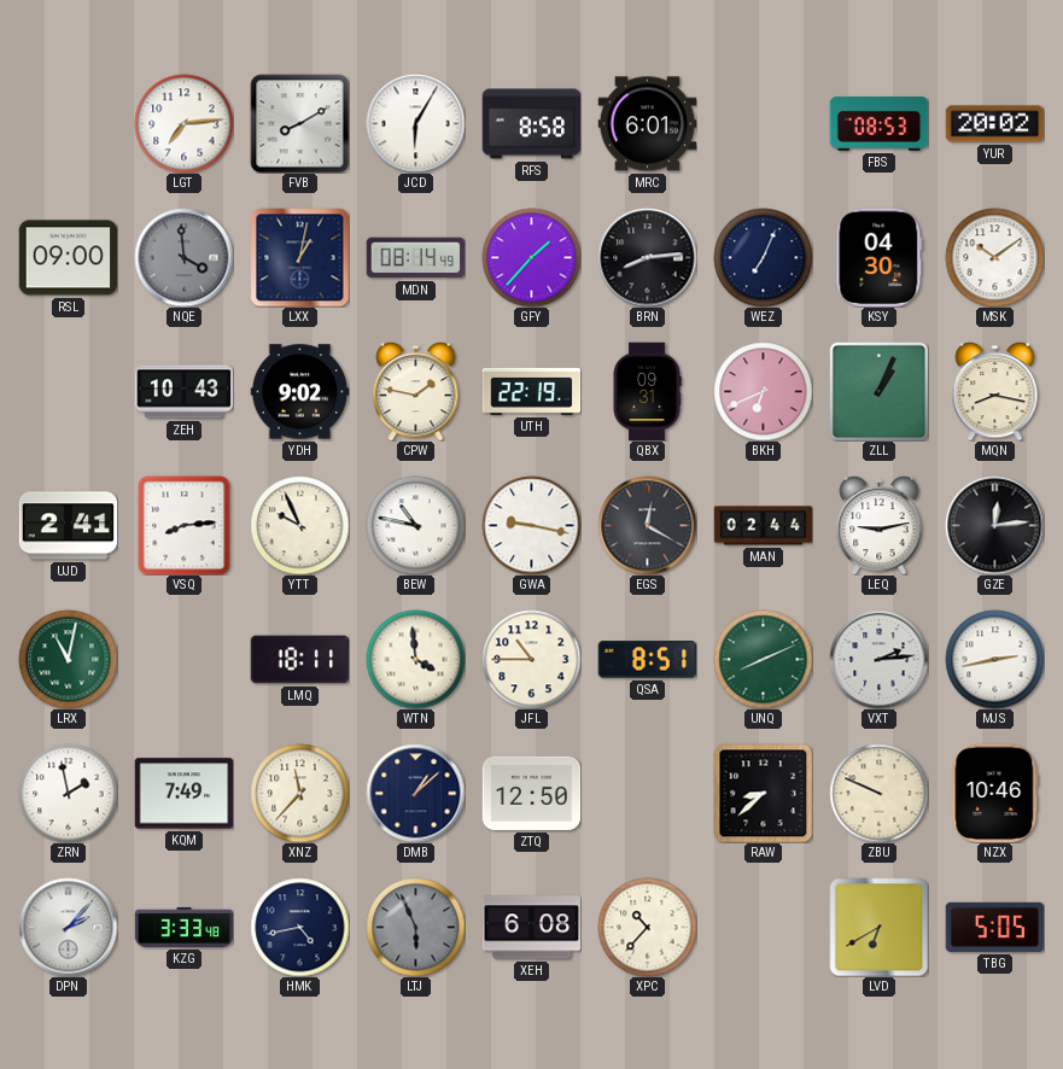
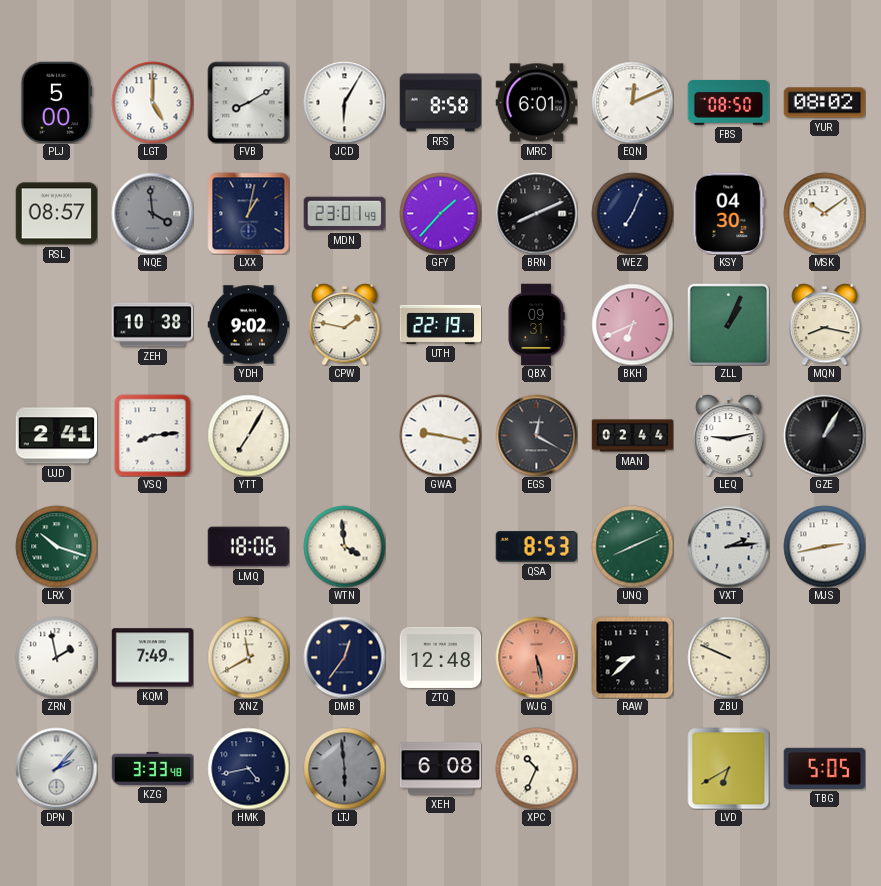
PLJ: none -> 5:00 (57, 102)
LGT: 7:14 -> 5:00 (152, 102)
EQN: none -> 12:11 (632, 102)
FBS: 08:53 -> 08:50 (728, 102)
YUR: 20:02 -> 08:02 (824, 103)
RSL: 09:00 -> 08:57 (56, 214)
MDN: 08:14 -> 23:01 (344, 214)
BRN: 8:14 -> 8:11 (536, 213)
ZEH: 10:43 -> 10:38 (152, 325)
YTT: 9:56 -> 7:05 (248, 435)
BEW: 10:47 -> none (415, 525)
GZE: 12:14 -> 1:05 (824, 435)
LRX: 11:02 -> 10:18 (56, 546)
LMQ: 18:11 -> 18:06 (248, 547)
JFL: 10:45 -> none (531, 659)
QSA: 8:51 -> 8:53 (536, 547)
XNZ: 11:37 -> 11:40 (248, 657)
DMB: 1:08 -> 12:36 (344, 657)
ZTQ: 12:50 -> 12:48 (440, 657)
WJG: none -> 5:28 (536, 657)
NZX: 10:46 -> none (995, 793)
LTJ: 5:56 -> 5:59 (344, 768)
XPC: 10:37 -> 10:34 (536, 768)
